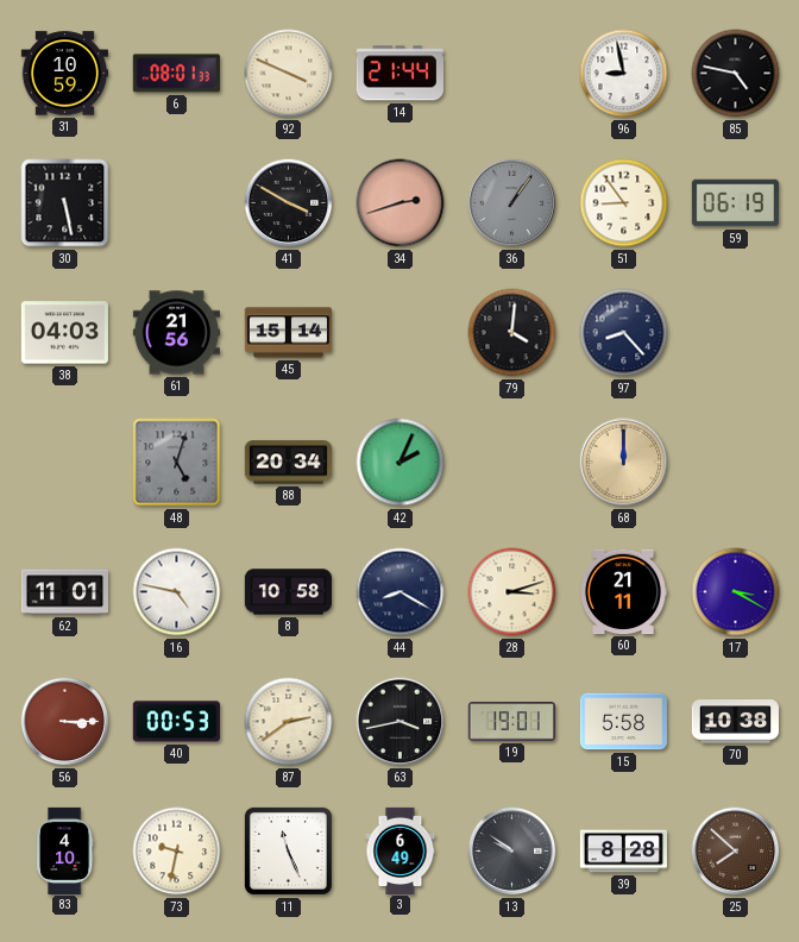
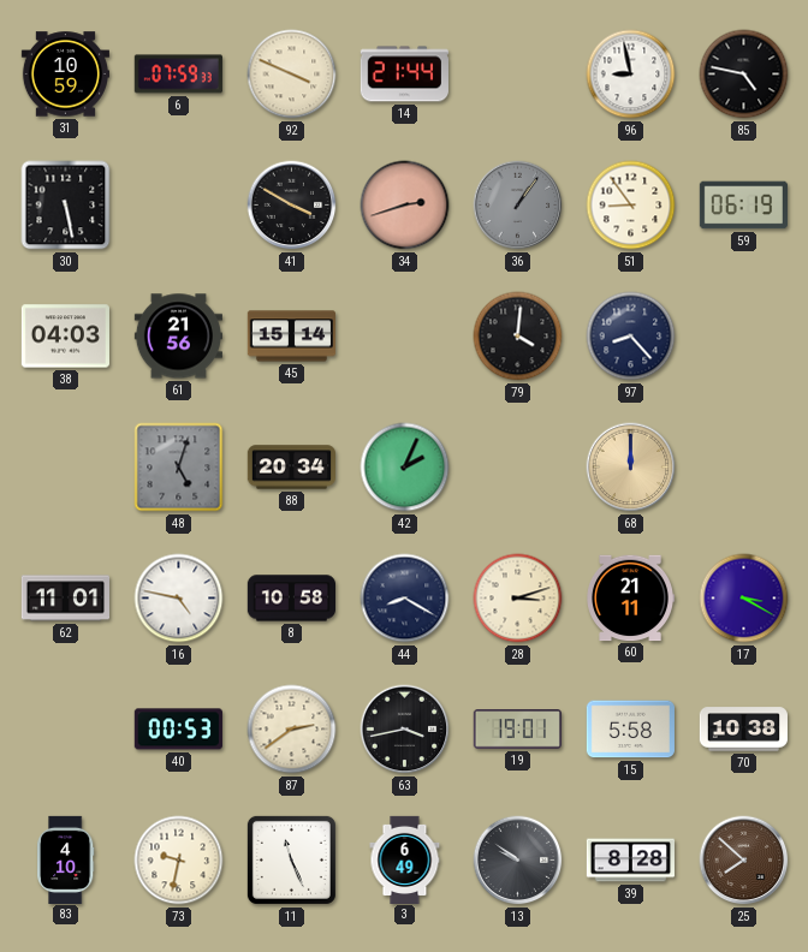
6: 08:01 -> 07:59 (178, 75)
56: 3:15 -> none (65, 722)
